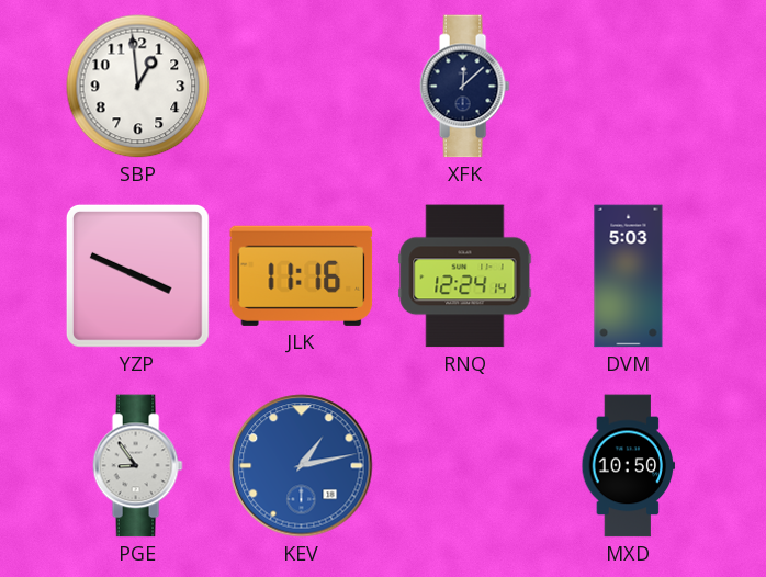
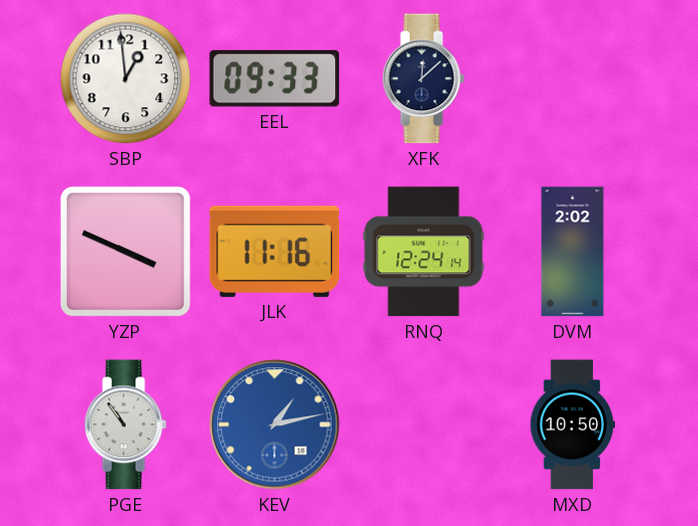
EEL: none -> 09:33 (275, 79)
DVM: 5:03 -> 2:02 (573, 252)
PGE: 8:54 -> 10:54 (125, 425)
